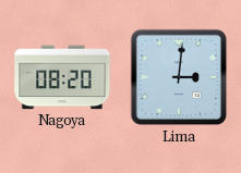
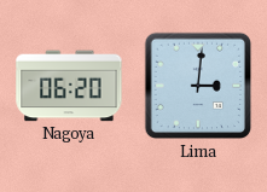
Nagoya: 08:20 -> 06:20 (69, 86)
